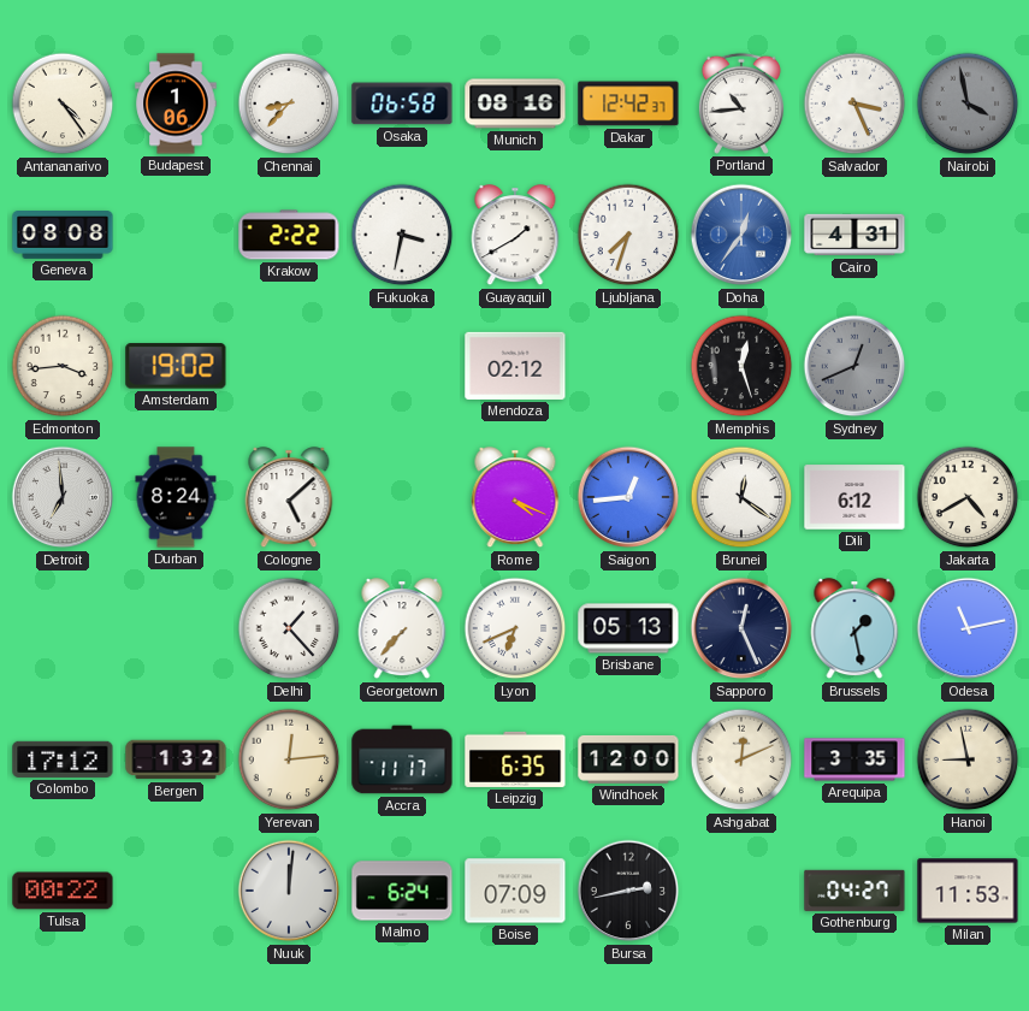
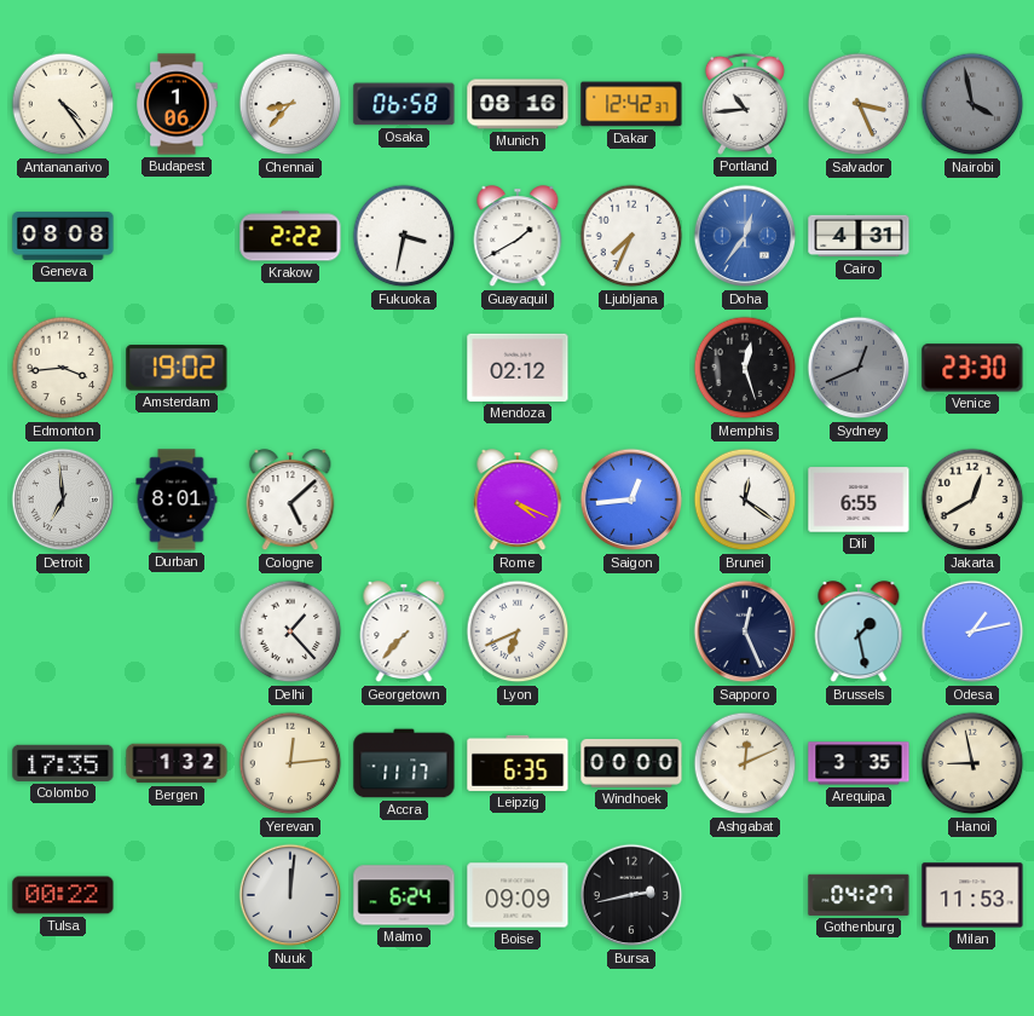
Ljubljana: 7:33 -> 7:34 (631, 236)
Venice: none -> 23:30 (972, 368)
Durban: 8:24 -> 8:01 (177, 500)
Dili: 6:12 -> 6:55 (859, 500)
Jakarta: 4:40 -> 12:40 (972, 500)
Brisbane: 05:13 -> none (628, 628)
Odesa: 11:13 -> 1:13 (972, 631)
Colombo: 17:12 -> 17:35 (63, 763)
Windhoek: 12:00 -> 00:00 (631, 763)
Boise: 07:09 -> 09:09 (518, 895)
